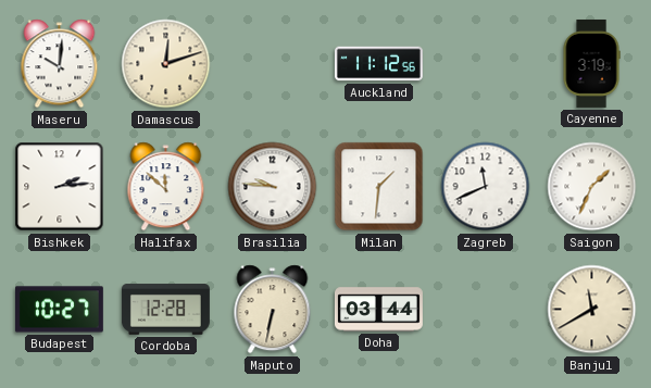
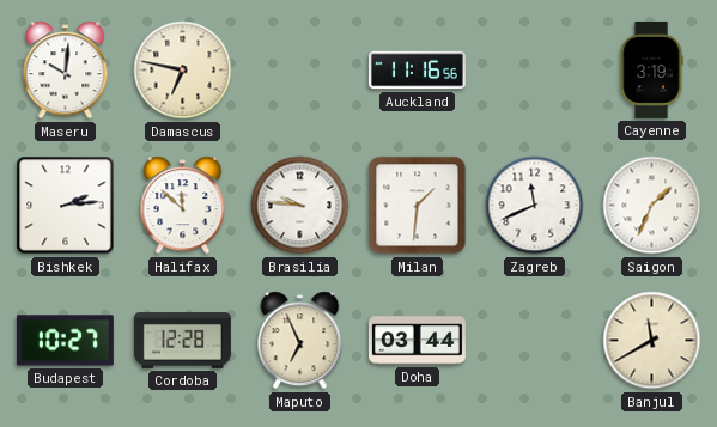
Damascus: 12:12 -> 6:47 (183, 71)
Auckland: 11:12 -> 11:16 (417, 71)
Maputo: 6:32 -> 6:56 (300, 341)
